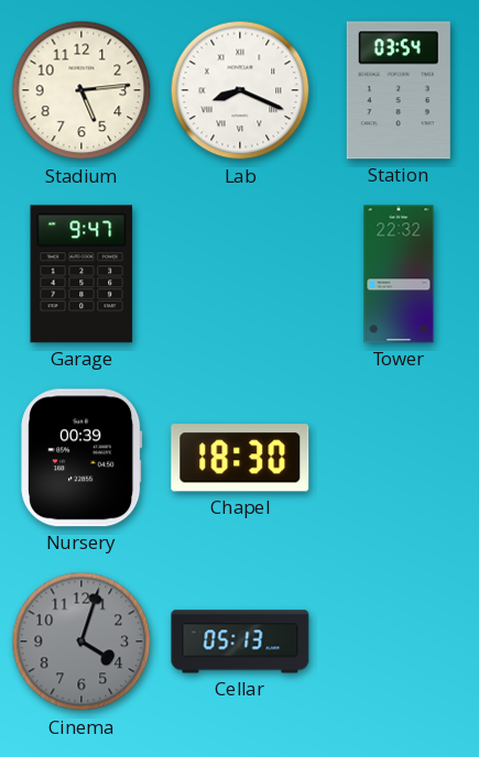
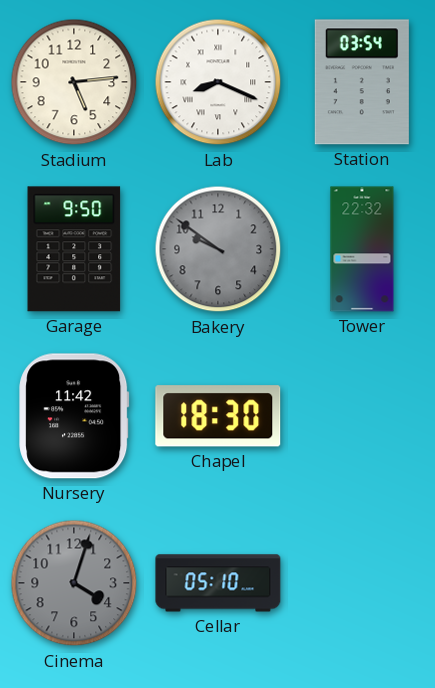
Garage: 9:47 -> 9:50 (74, 249)
Bakery: none -> 9:51 (218, 249)
Nursery: 00:39 -> 11:42 (74, 416)
Cellar: 05:13 -> 05:10 (218, 583)
